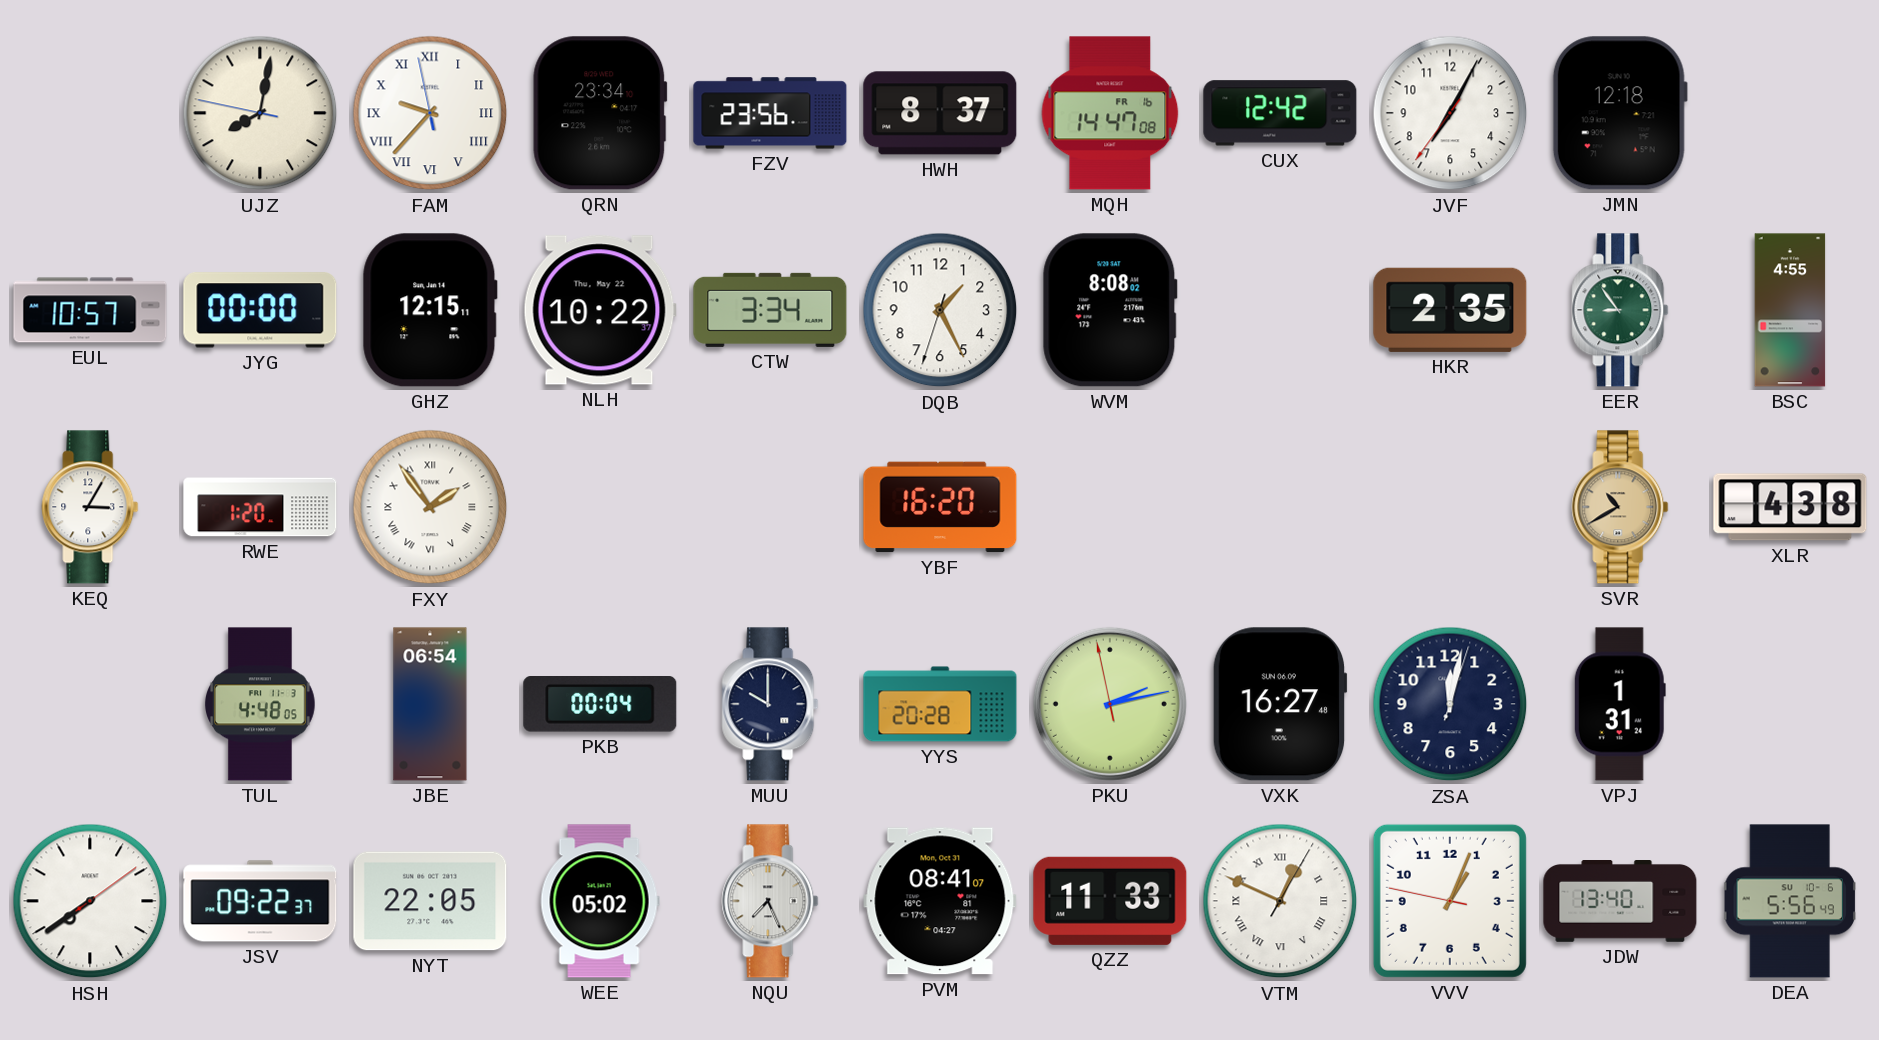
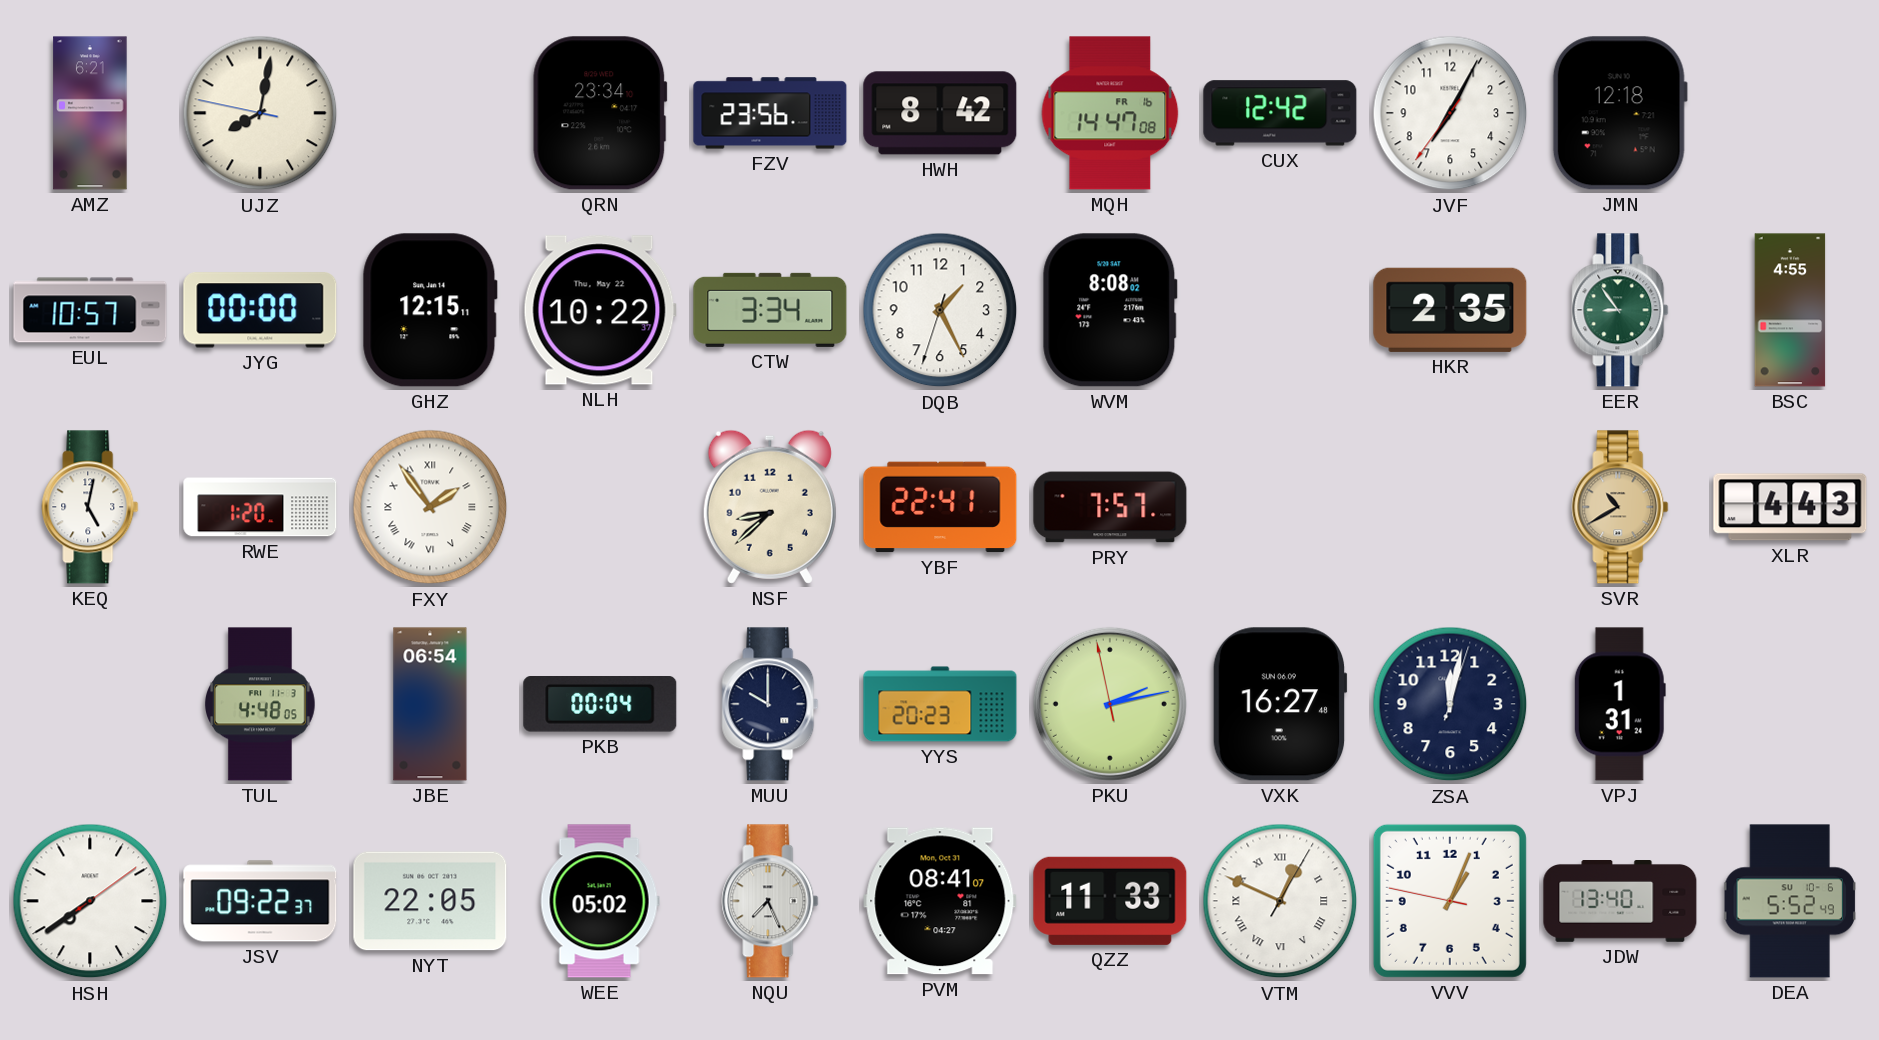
AMZ: none -> 6:21 (90, 113)
FAM: 9:36 -> none (430, 113)
HWH: 8:37 -> 8:42 (940, 113)
KEQ: 3:05 -> 5:02 (90, 507)
NSF: none -> 8:38 (770, 507)
YBF: 16:20 -> 22:41 (940, 507)
PRY: none -> 7:57 (1110, 507)
XLR: 4:38 -> 4:43 (1790, 507)
YYS: 20:28 -> 20:23 (940, 704)
DEA: 5:56 -> 5:52 (1790, 901)
